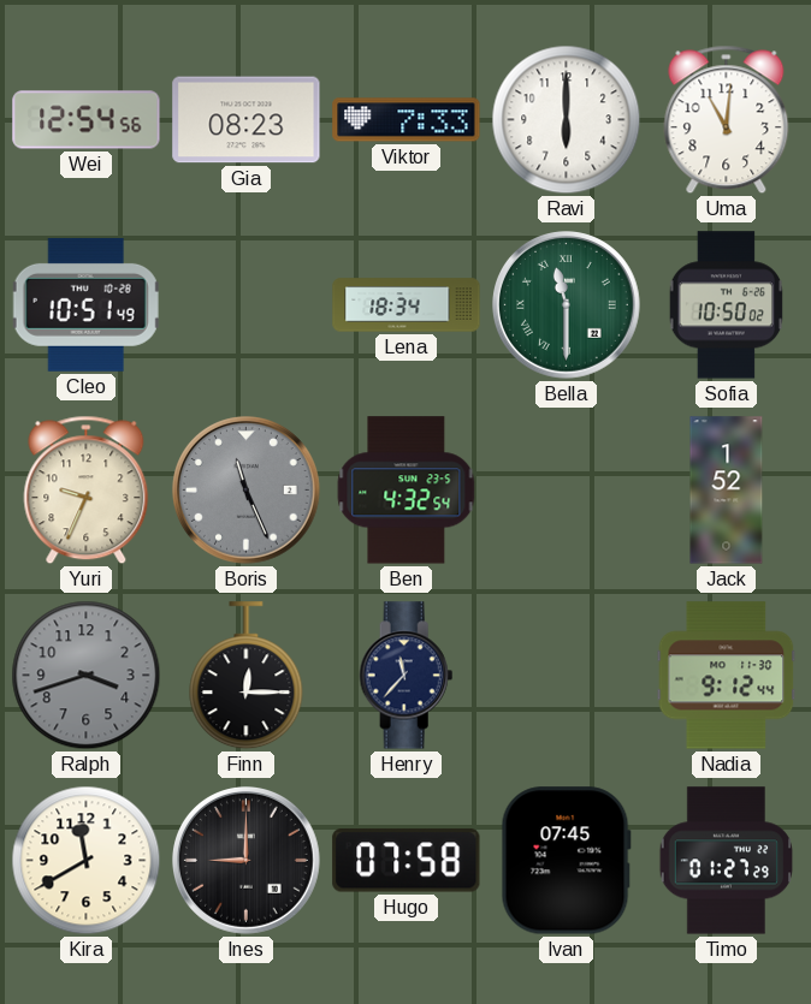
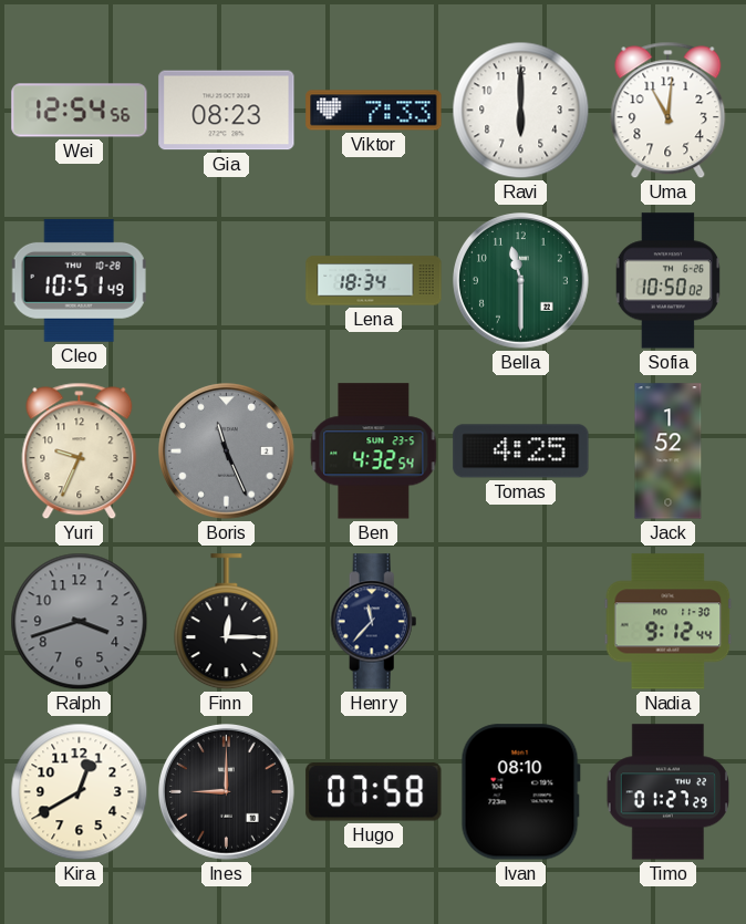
Bella numerals: Roman -> Arabic (521, 281)
Tomas: none -> 4:25 (521, 451)
Kira: 11:40 -> 12:40 (80, 792)
Ivan: 07:45 -> 08:10 (520, 792)
